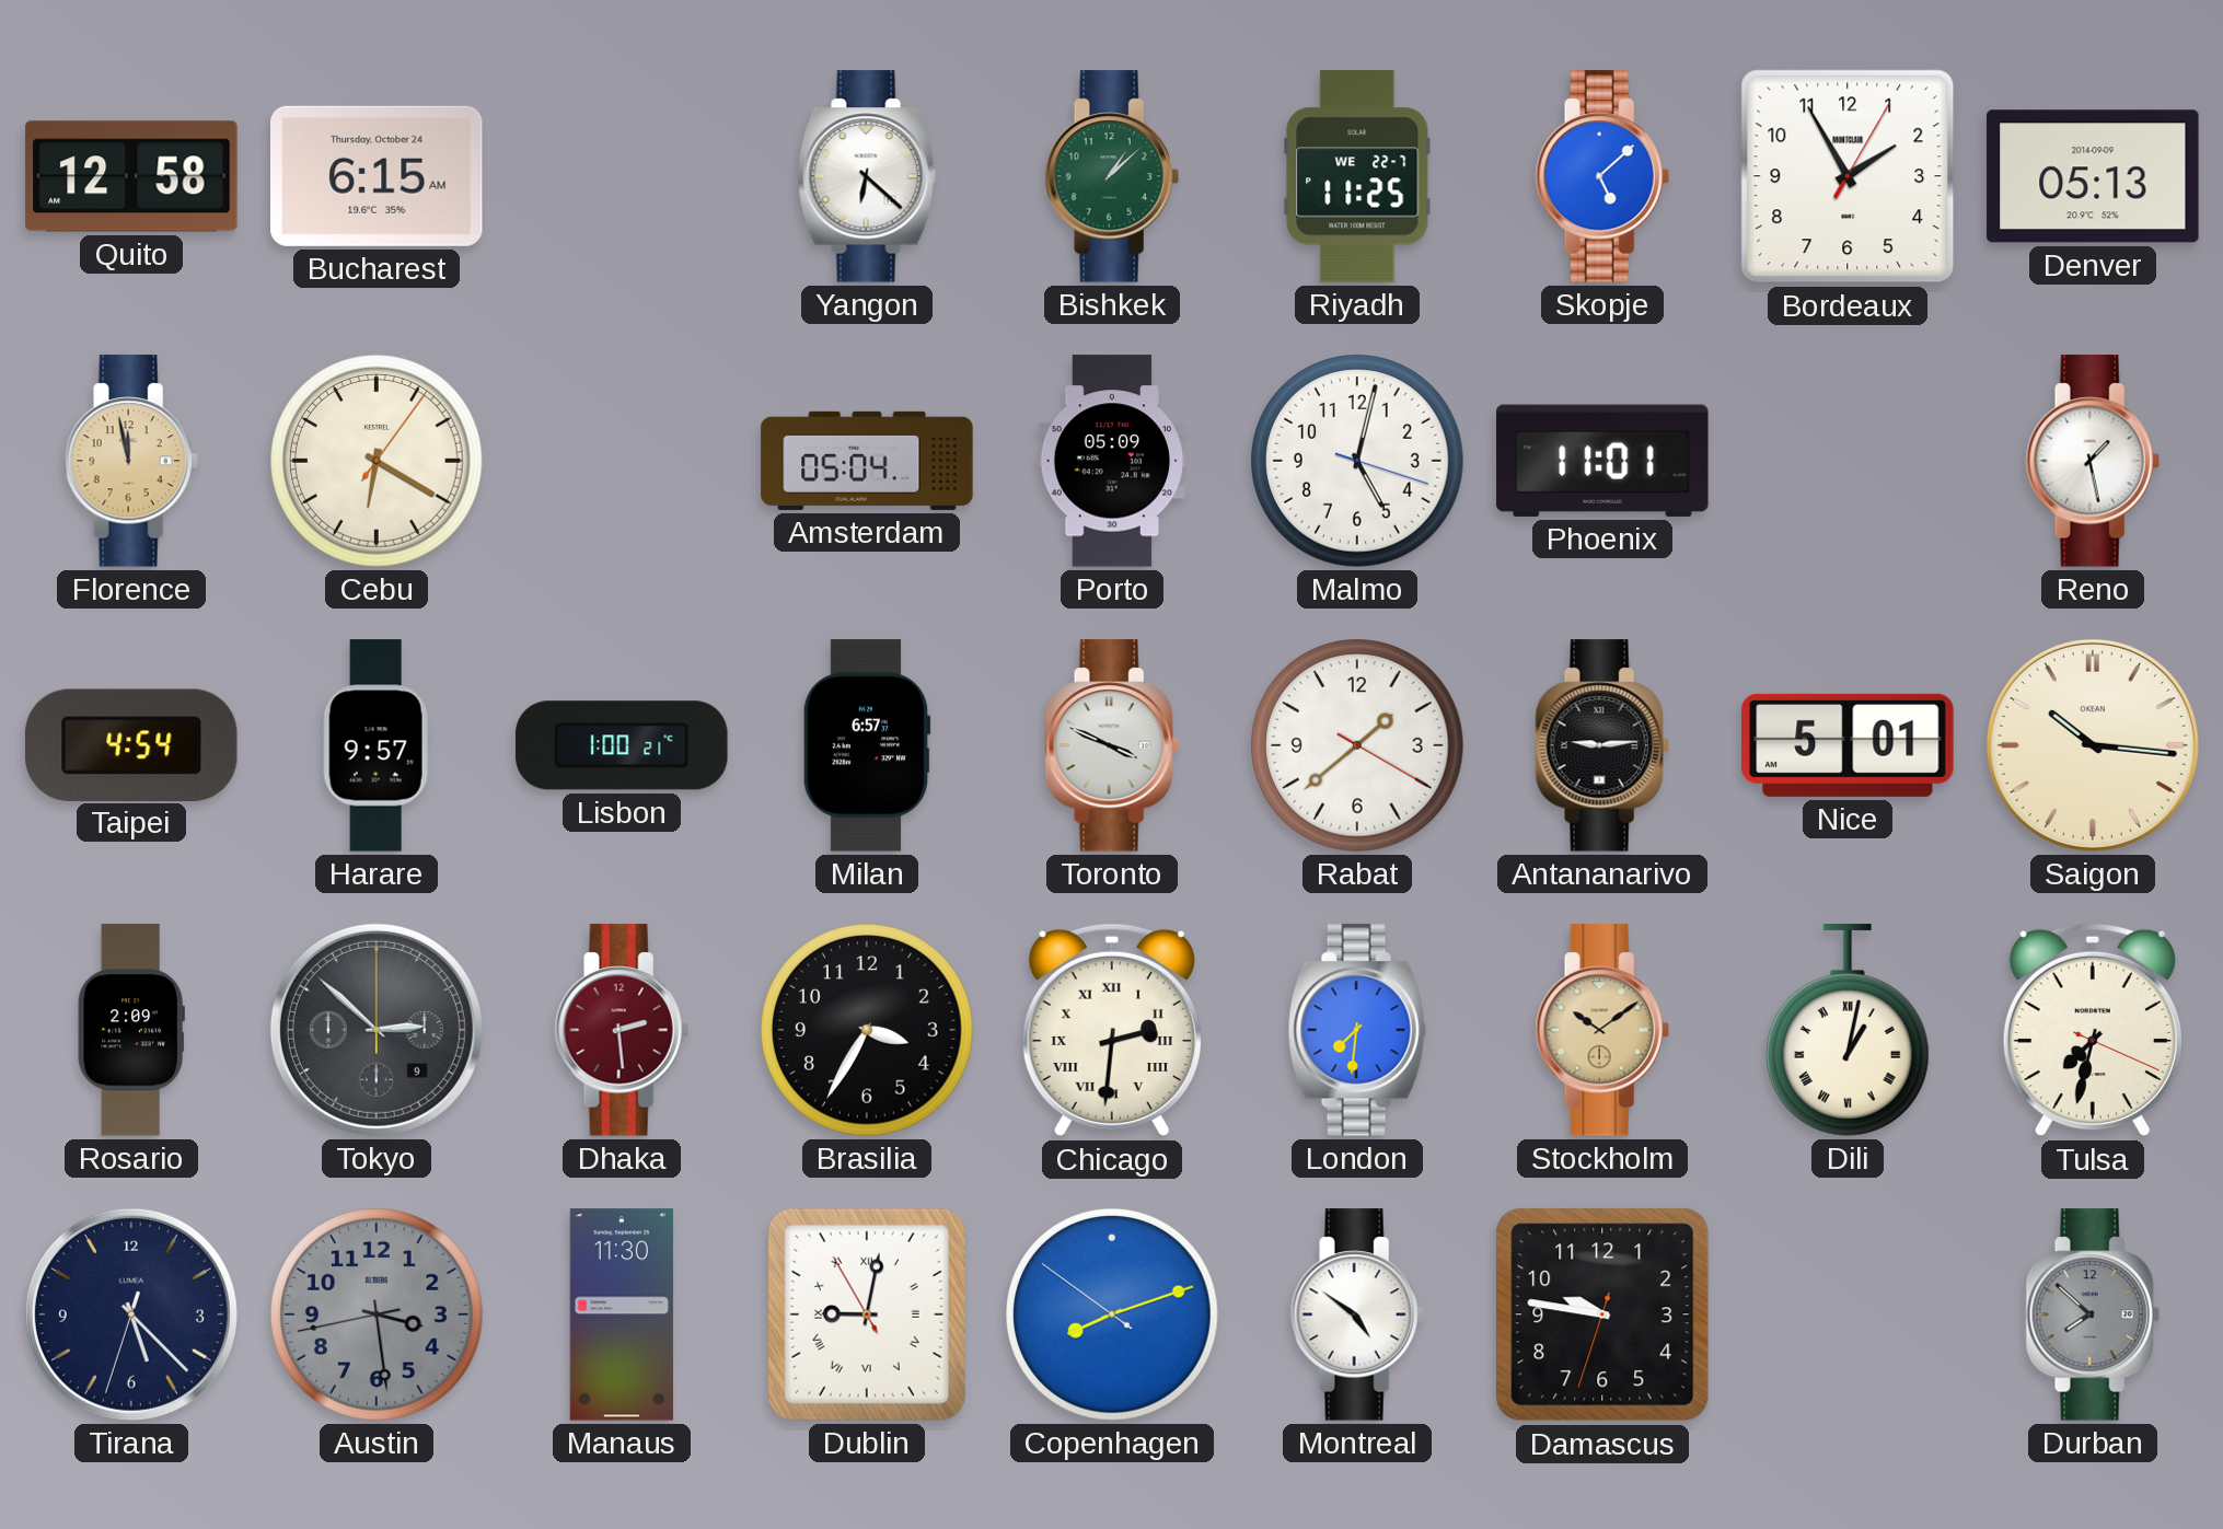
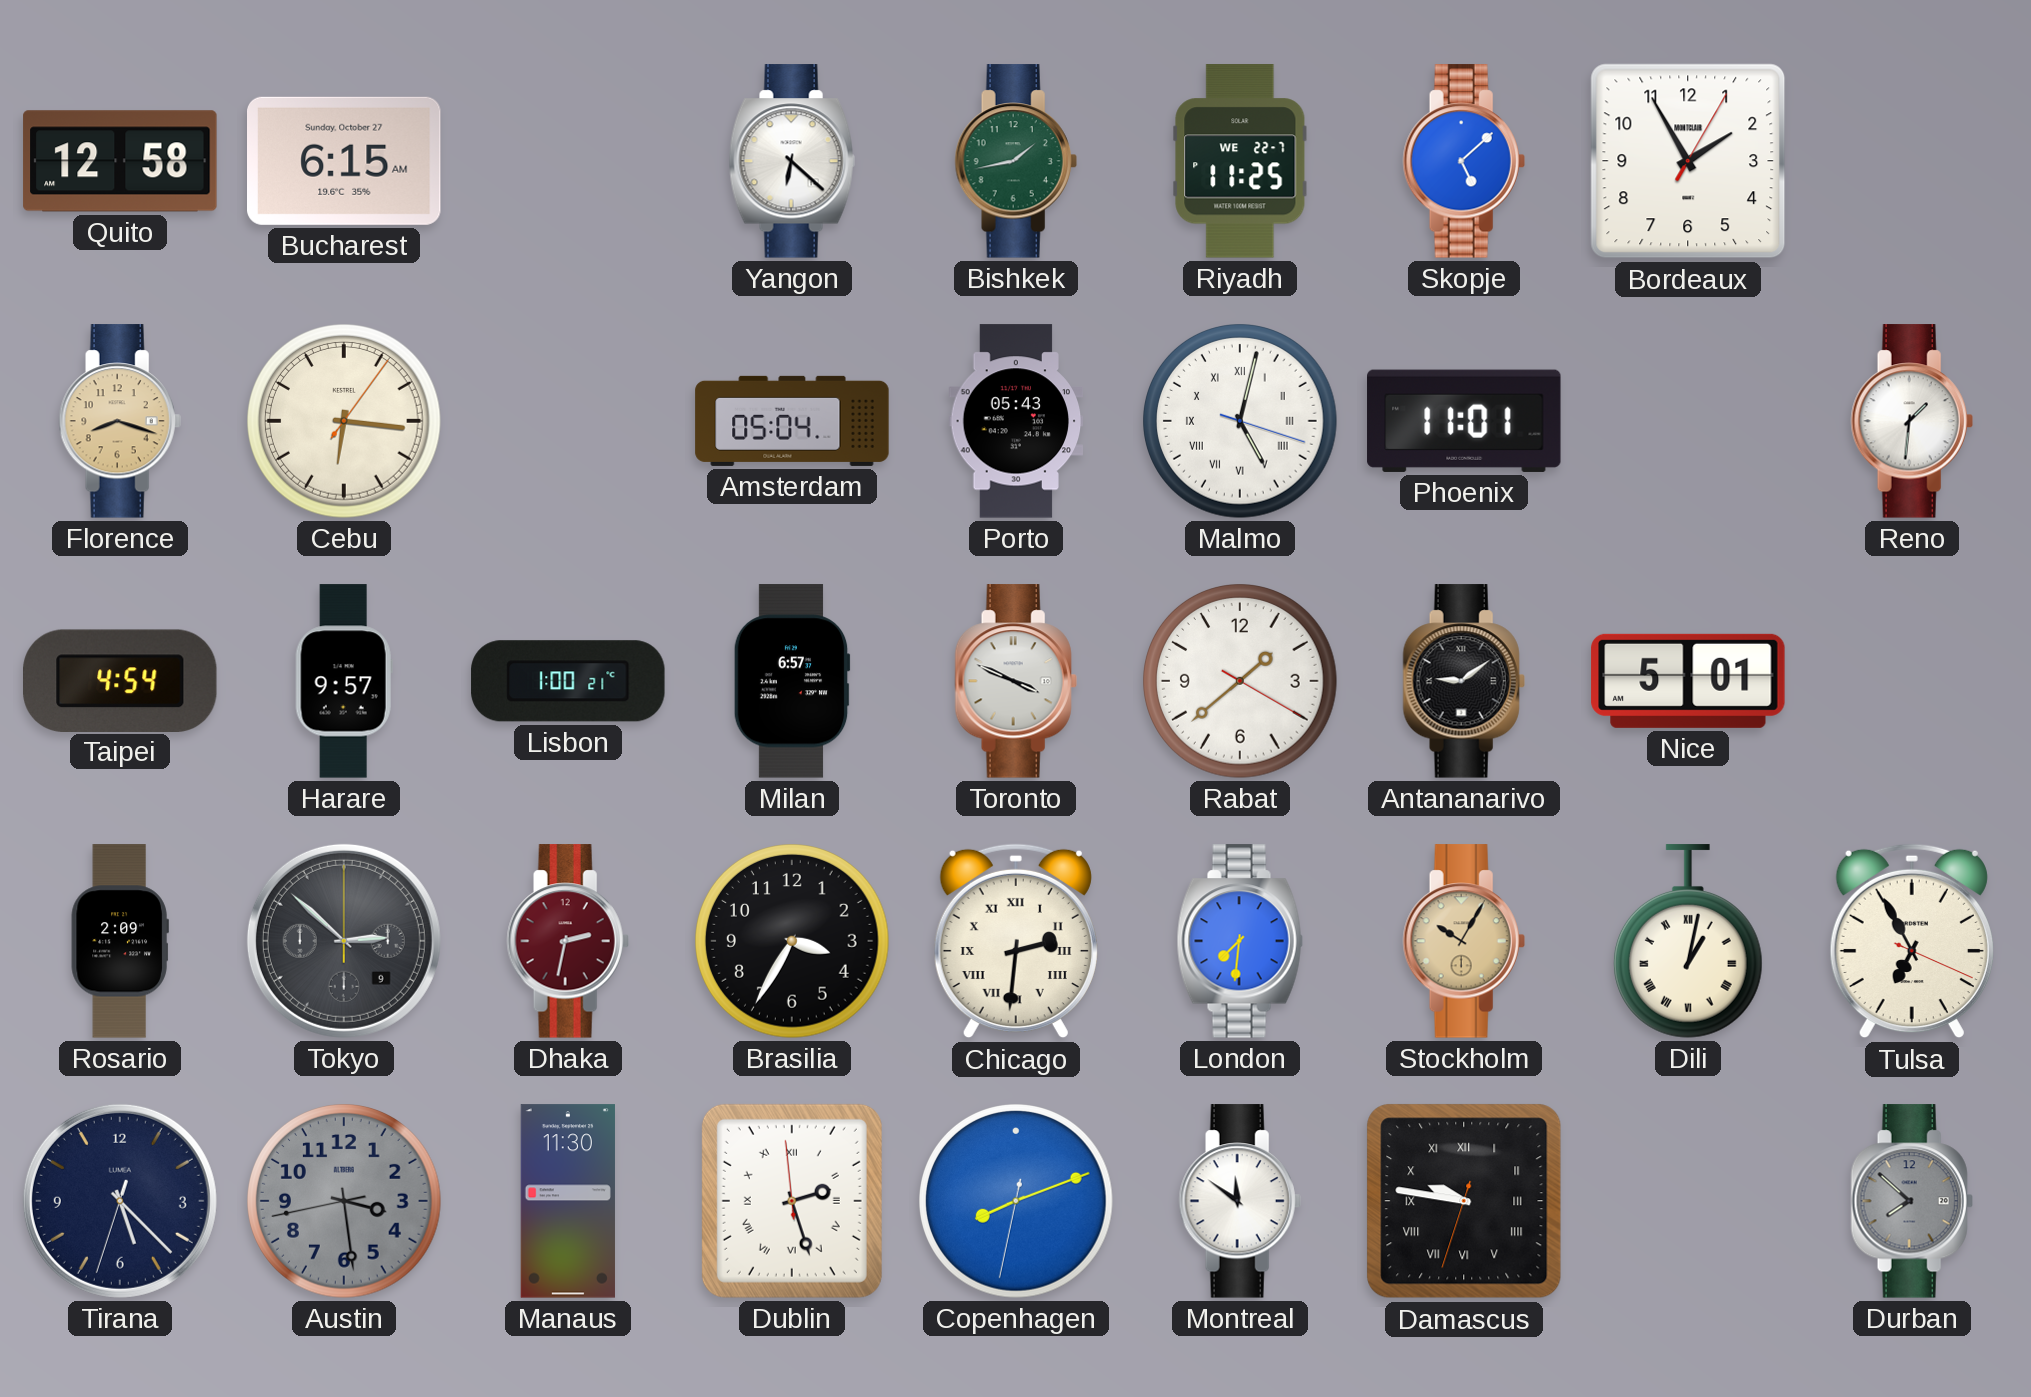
Bucharest date: Thursday, October 24 -> Sunday, October 27 (345, 161)
Bishkek: 1:08 -> 1:43 (1016, 161)
Denver: 05:13 -> none (2093, 176)
Florence: 11:58 -> 8:18 (120, 421)
Cebu: 6:20 -> 6:16 (344, 421)
Porto: 05:09 -> 05:43 (1016, 421)
Malmo numerals: Arabic -> Roman (1240, 421)
Reno: 1:28 -> 1:31 (1912, 421)
Antananarivo: 9:14 -> 9:09 (1464, 681)
Saigon: 10:16 -> none (2093, 745)
Dhaka: 2:29 -> 2:32 (568, 941)
Stockholm: 10:09 -> 10:05 (1464, 941)
Tulsa: 7:32 -> 6:55 (1912, 941)
Dublin: 9:01 -> 2:26 (792, 1201)
Copenhagen: 8:11:51 -> 8:11:32 (1016, 1201)
Montreal: 4:51 -> 11:51 (1240, 1201)
Damascus numerals: Arabic -> Roman (1464, 1201)
